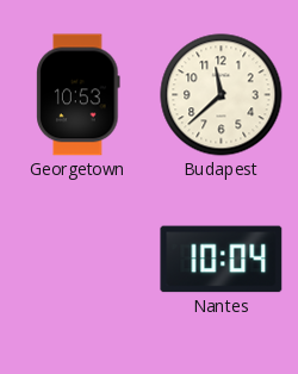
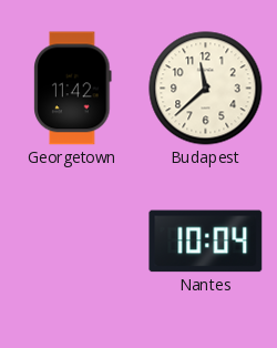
Georgetown: 10:53 -> 11:42 (73, 89)
